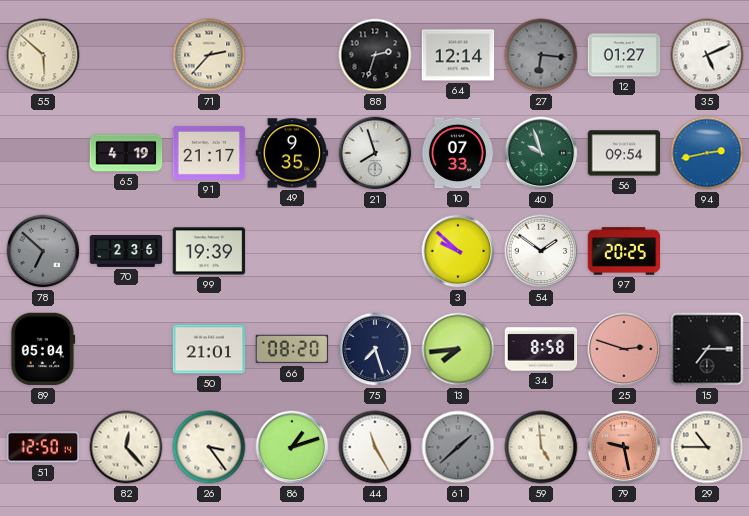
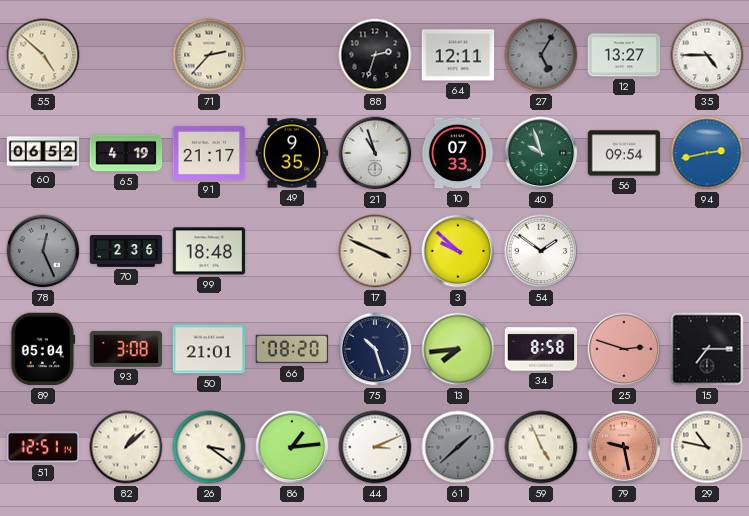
55: 5:52 -> 4:52 (43, 55)
64: 12:14 -> 12:11 (458, 55)
27: 6:16 -> 5:05 (541, 55)
12: 01:27 -> 13:27 (624, 55)
35: 5:11 -> 4:45 (707, 55)
60: none -> 06:52 (43, 153)
21: 7:57 -> 10:57 (375, 153)
78: 6:52 -> 12:26 (43, 251)
99: 19:39 -> 18:48 (209, 251)
17: none -> 3:49 (375, 251)
97: 20:25 -> none (624, 251)
93: none -> 3:08 (126, 349)
75: 7:27 -> 10:27 (375, 349)
51: 12:50 -> 12:51 (43, 447)
82: 12:23 -> 1:08 (126, 447)
26: 3:24 -> 3:21 (209, 447)
86: 1:12 -> 1:14 (292, 447)
44: 11:25 -> 3:11 (375, 447)
59: 4:59 -> 4:56 (541, 447)
29: 10:45 -> 10:47 (707, 447)
